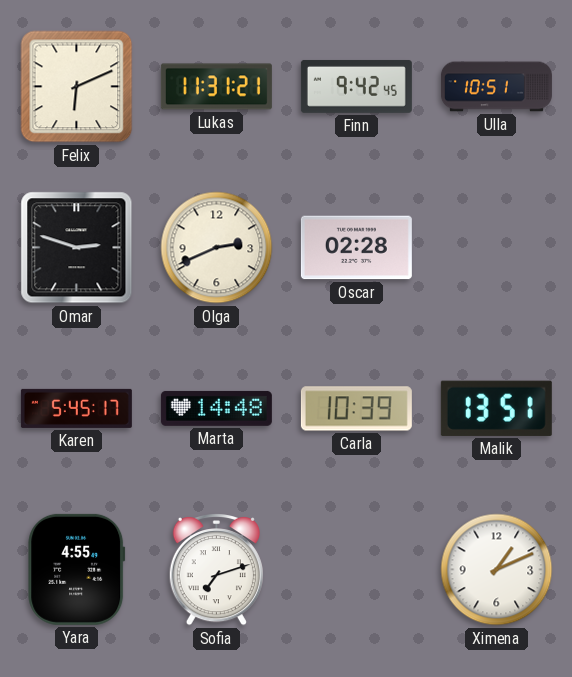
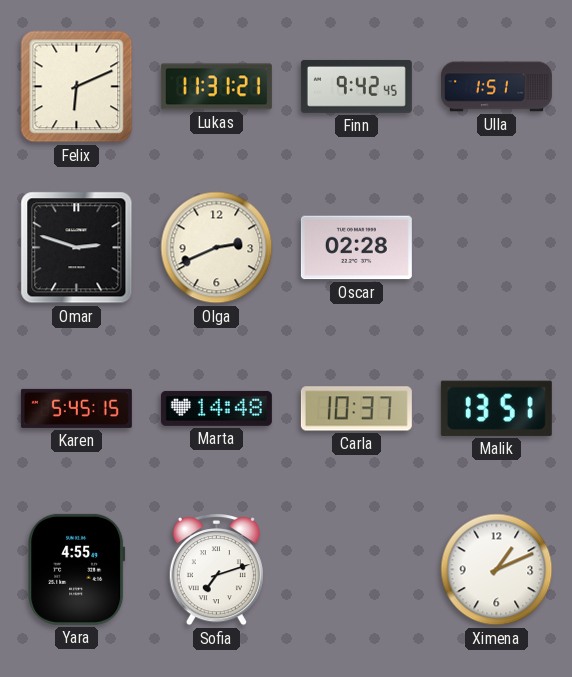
Ulla: 10:51 -> 1:51 (496, 87)
Karen: 5:45:17 -> 5:45:15 (76, 408)
Carla: 10:39 -> 10:37 (356, 409)
